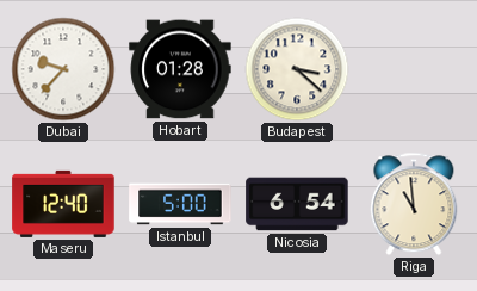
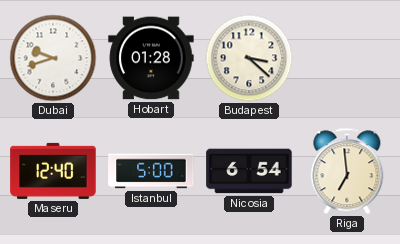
Dubai: 9:37 -> 9:42 (53, 58)
Riga: 10:59 -> 6:59 (347, 171)
